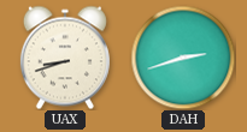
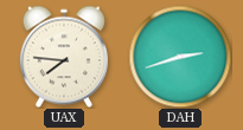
UAX: 8:42 -> 7:46 (64, 57)
